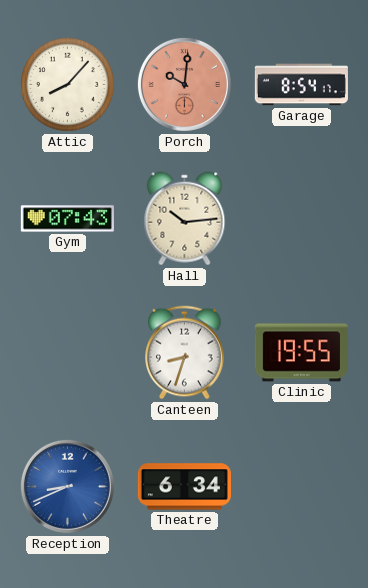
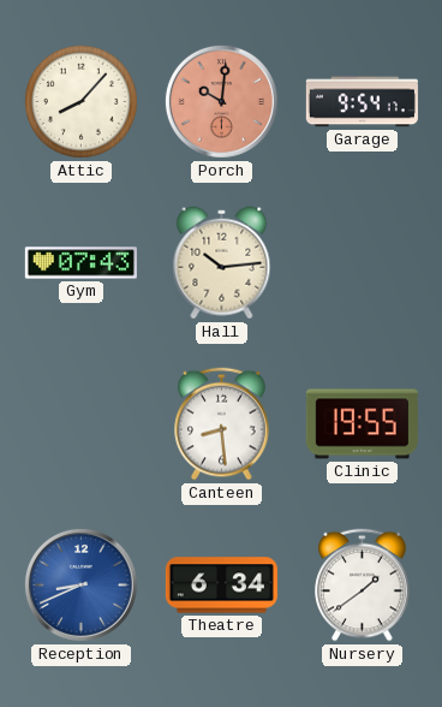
Garage: 8:54 -> 9:54 (362, 102)
Canteen: 8:33 -> 8:29 (222, 424)
Nursery: none -> 1:39 (363, 586)
